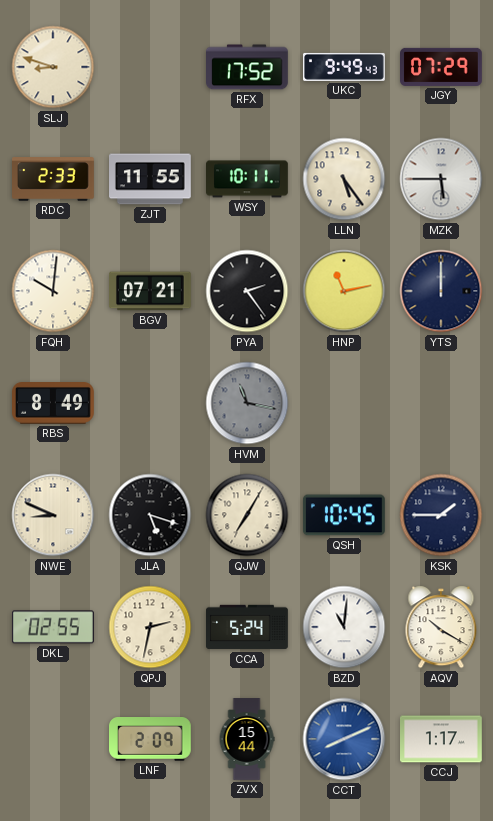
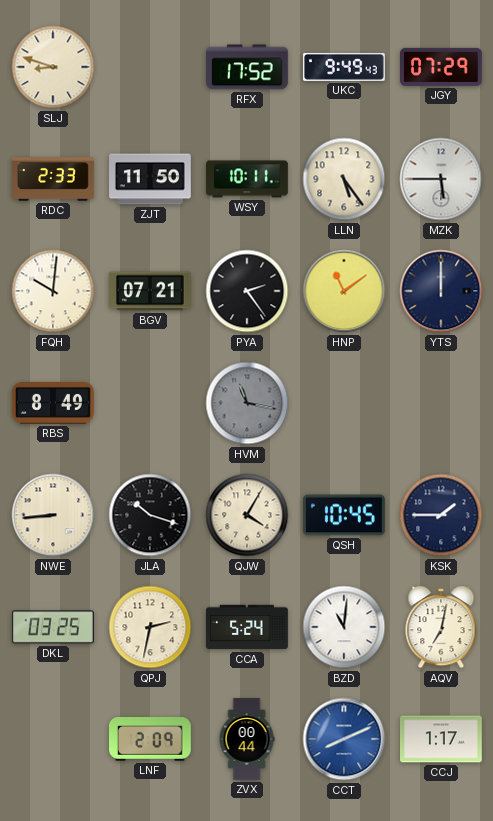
ZJT: 11:55 -> 11:50 (151, 179)
HNP: 11:13 -> 11:09 (344, 291)
NWE: 8:49 -> 8:44 (53, 515)
JLA: 5:18 -> 10:18 (150, 515)
QJW: 7:05 -> 4:05 (247, 515)
DKL: 02:55 -> 03:25 (53, 627)
AQV: 10:20 -> 7:02 (441, 627)
ZVX: 15:44 -> 00:44 (247, 739)
